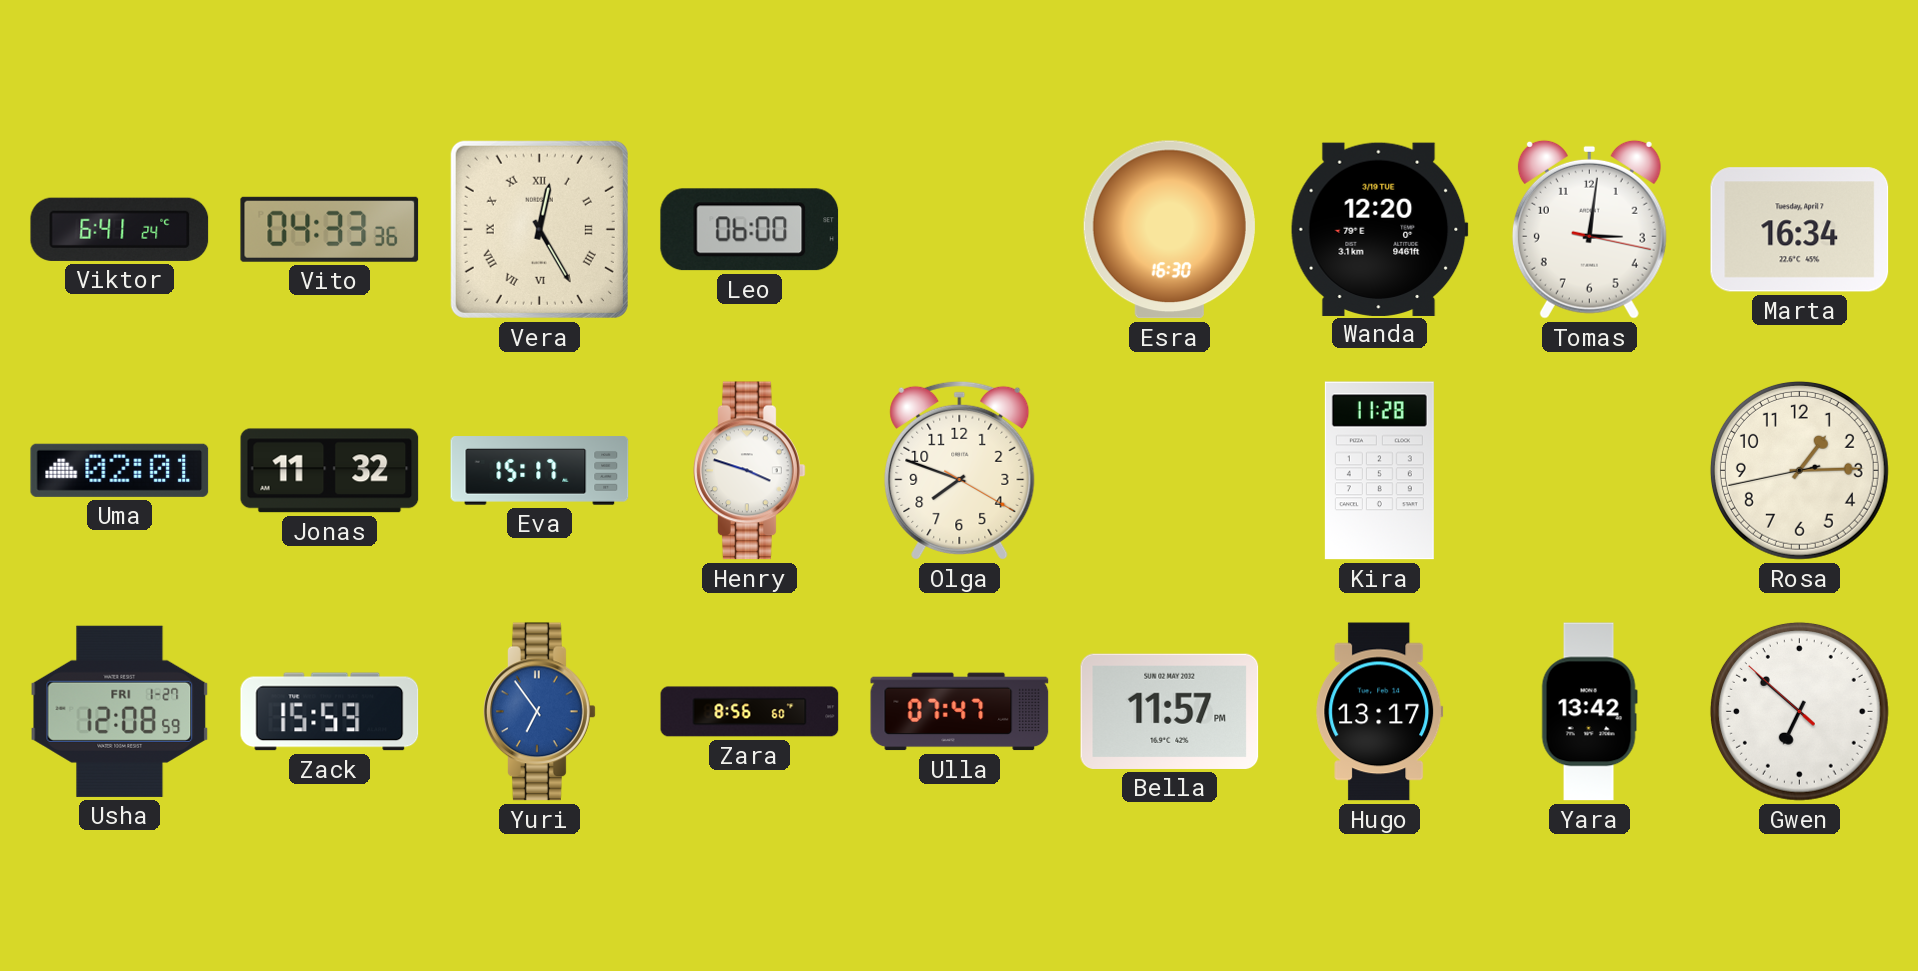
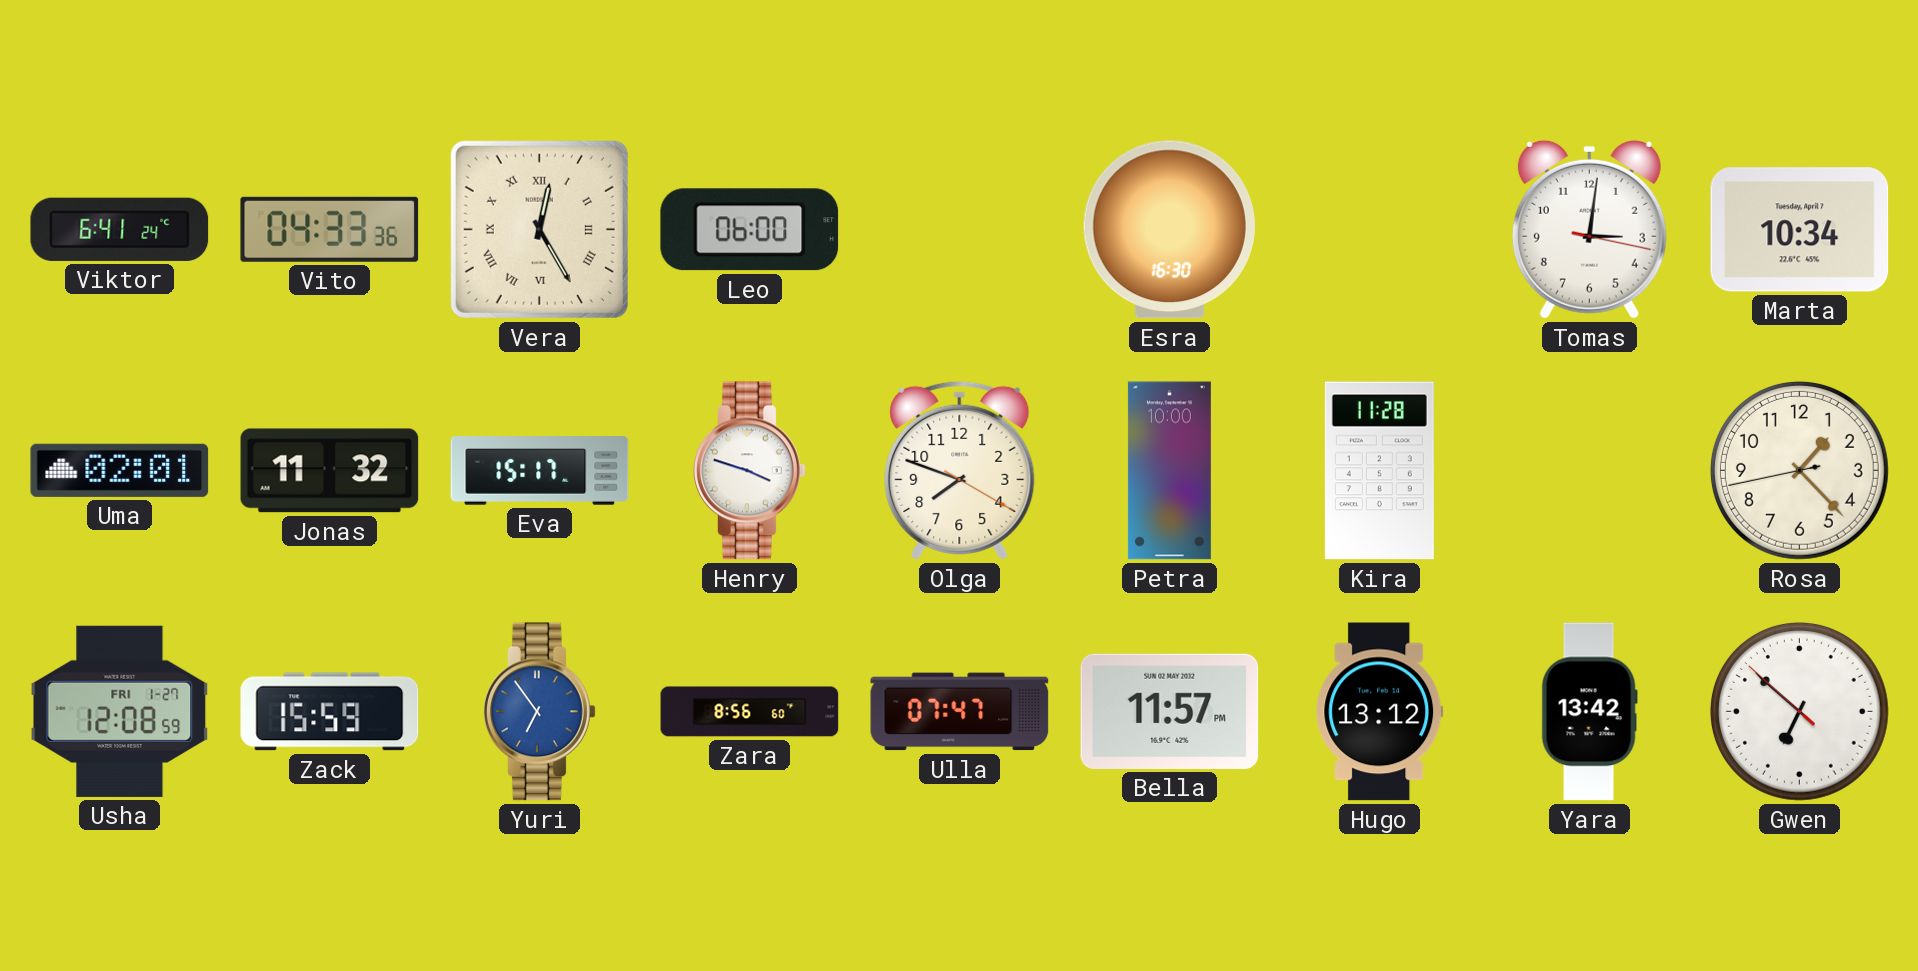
Wanda: 12:20 -> none (1379, 229)
Marta: 16:34 -> 10:34 (1800, 230)
Petra: none -> 10:00 (1169, 471)
Rosa: 1:14 -> 1:22 (1799, 470)
Hugo: 13:17 -> 13:12 (1380, 712)
